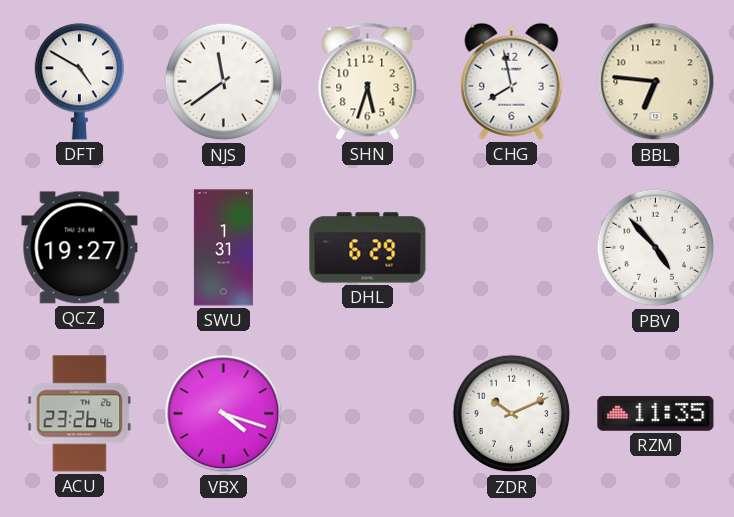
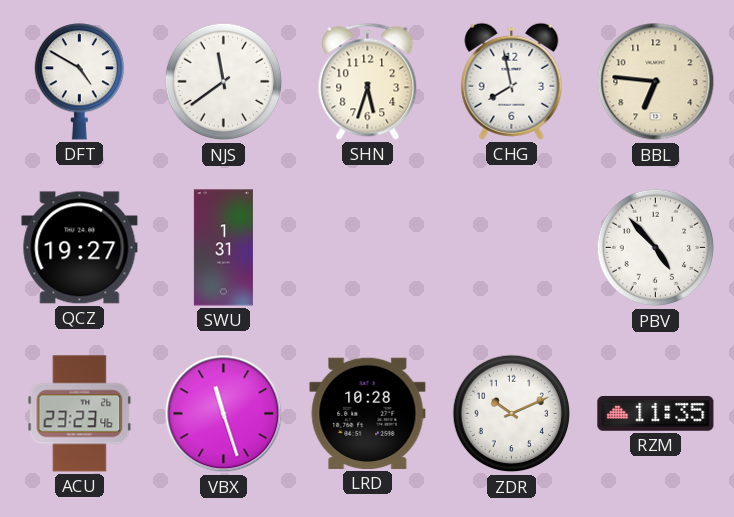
DHL: 6:29 -> none (368, 248)
ACU: 23:26 -> 23:23 (80, 414)
VBX: 4:18 -> 11:27 (224, 414)
LRD: none -> 10:28 (368, 413)
